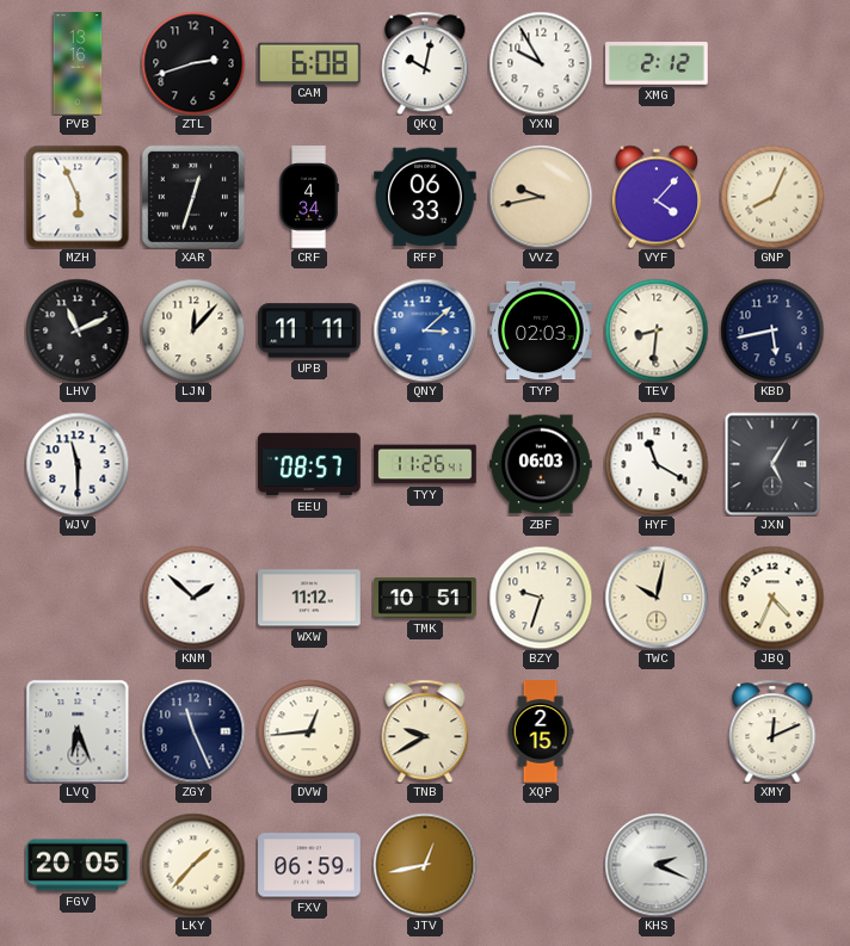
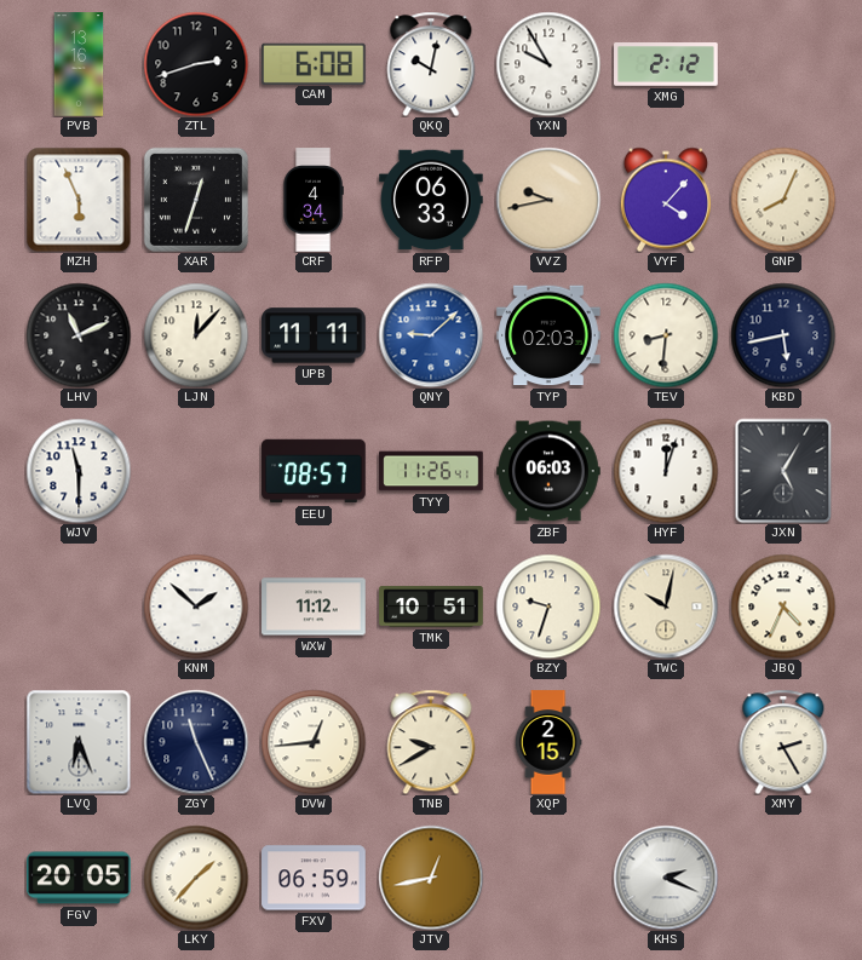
QNY: 3:08 -> 9:08 (431, 335)
HYF: 11:20 -> 12:03 (666, 471)
XMY: 12:11 -> 2:25 (783, 742)
